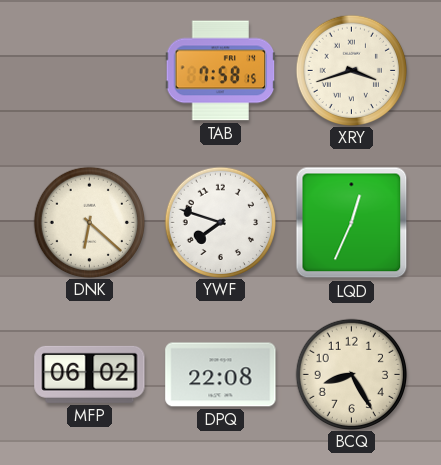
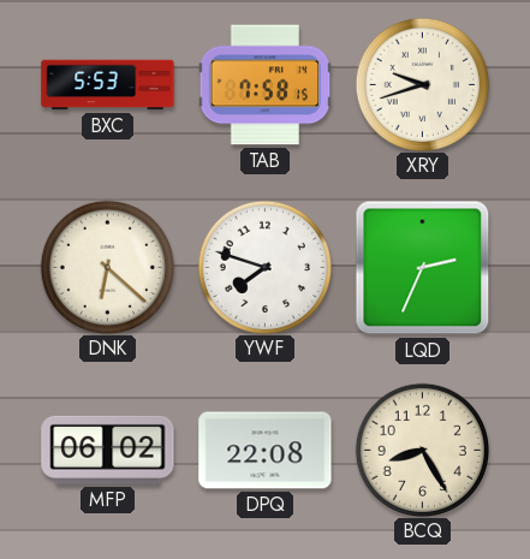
BXC: none -> 5:53 (108, 85)
XRY: 3:42 -> 9:42 (422, 84)
LQD: 12:34 -> 2:34 (423, 268)
